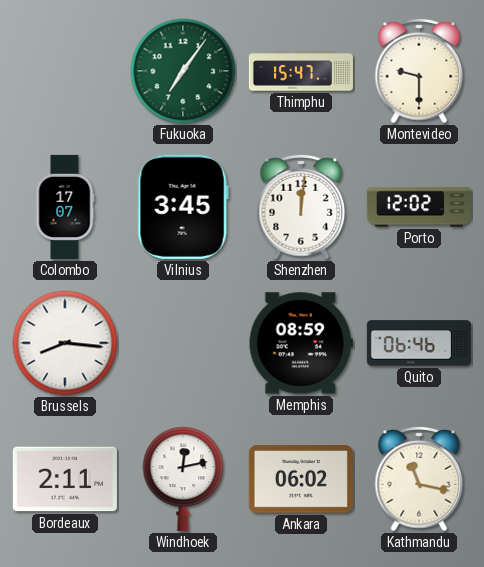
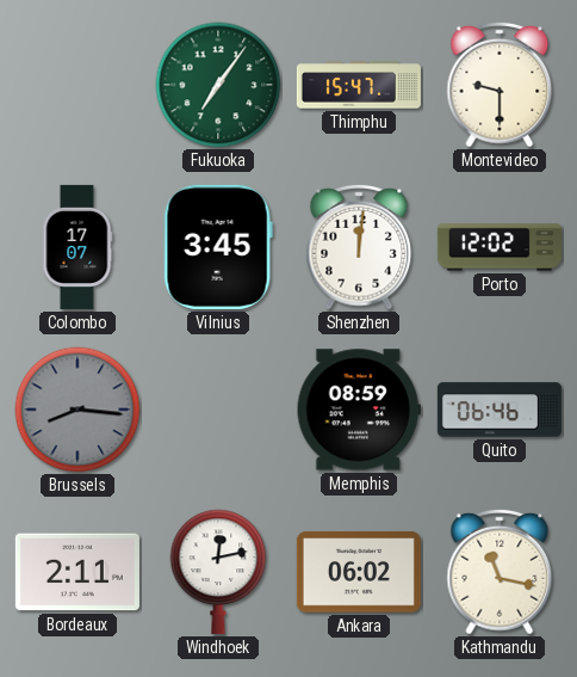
Brussels dial: white -> grey (77, 410)
